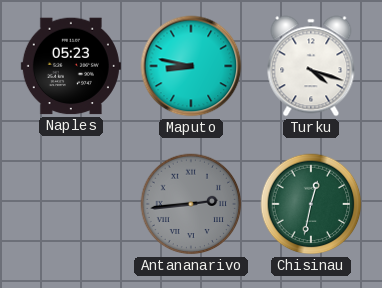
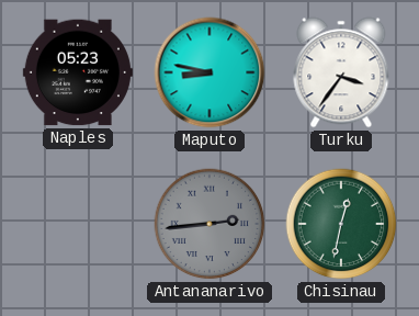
Turku: 4:18 -> 3:36 (341, 72)
